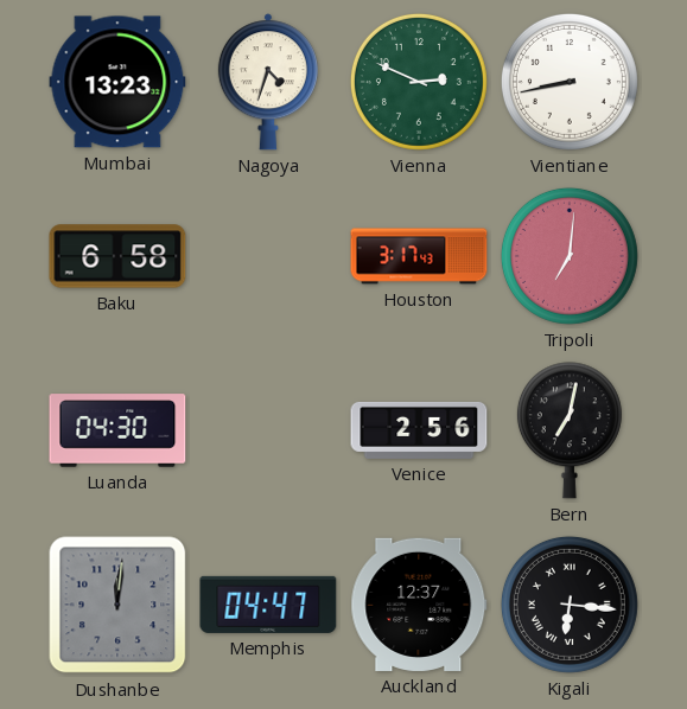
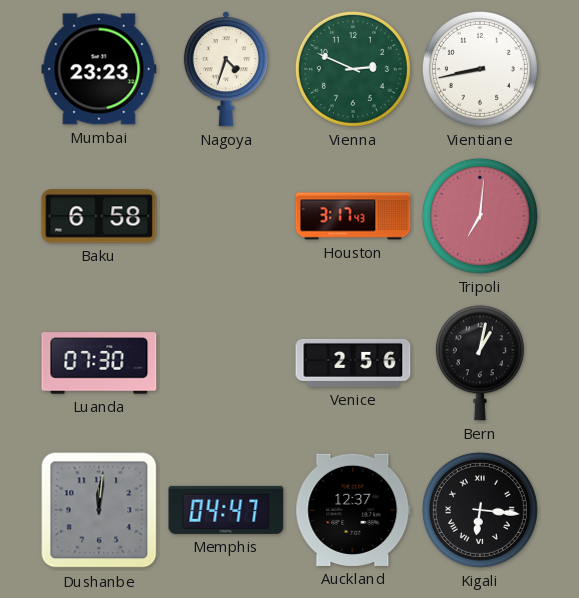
Mumbai: 13:23 -> 23:23 (99, 69)
Luanda: 04:30 -> 07:30 (99, 363)
Bern: 7:02 -> 1:02 (480, 363)
